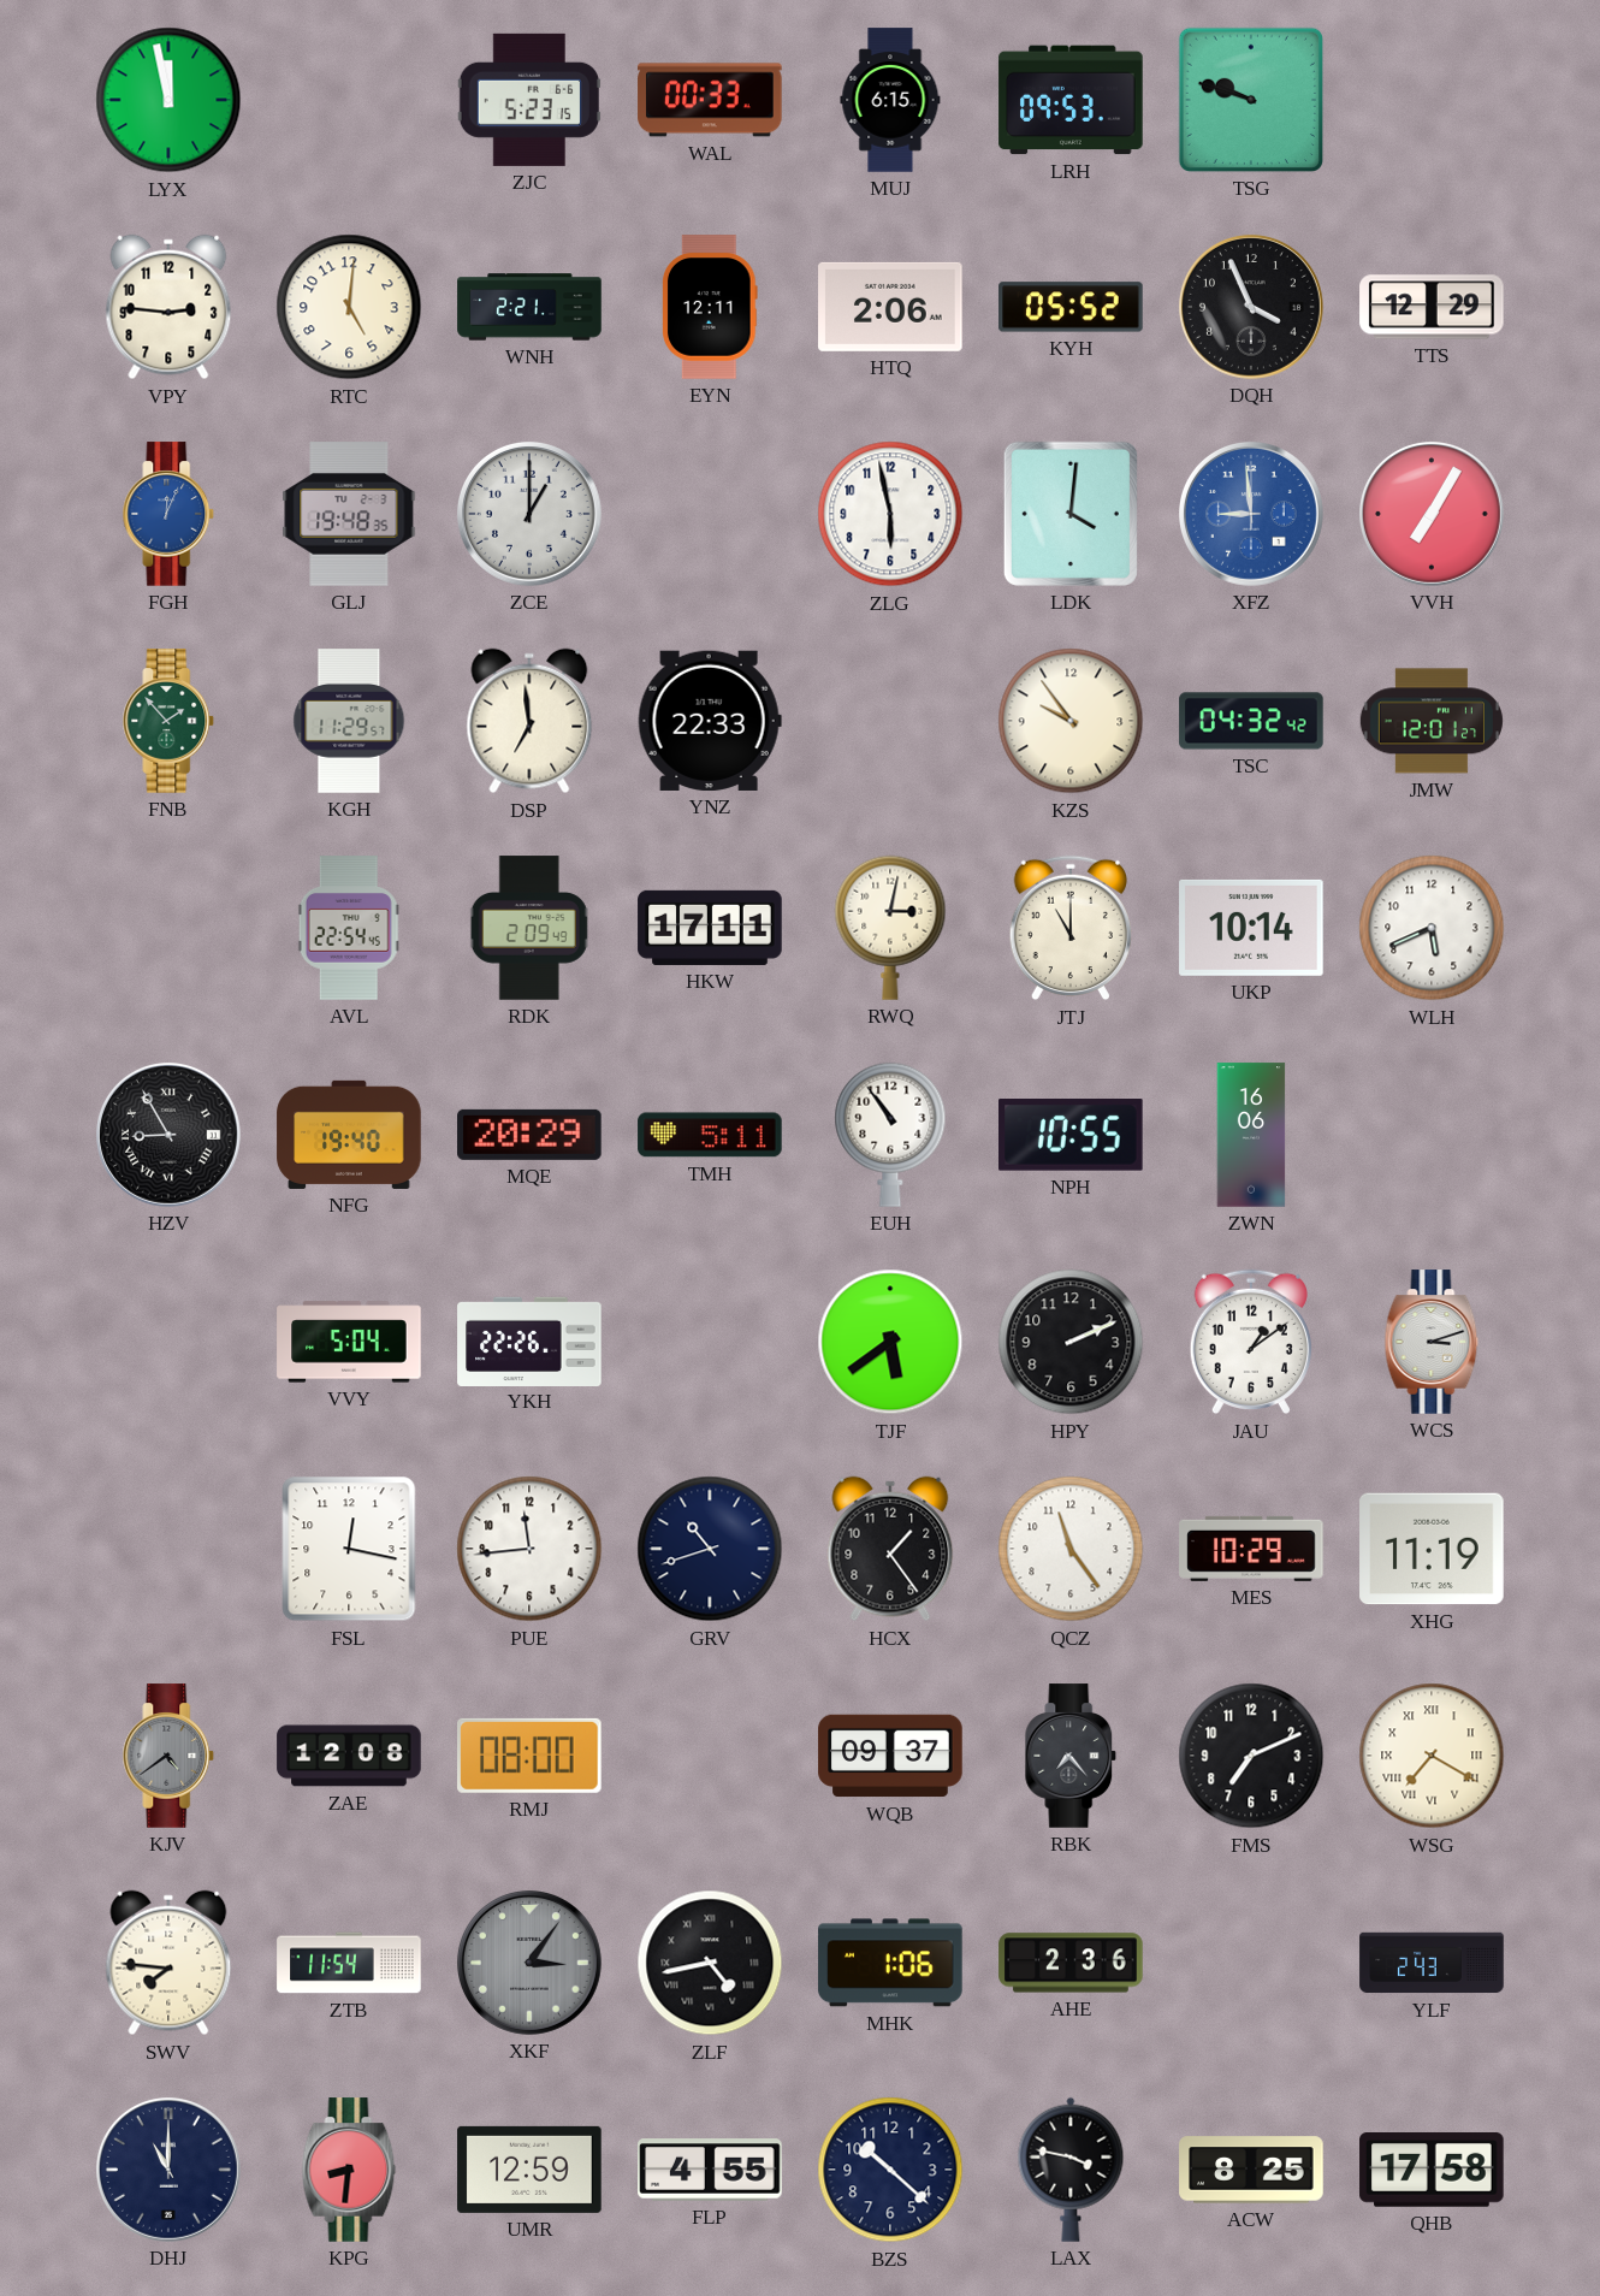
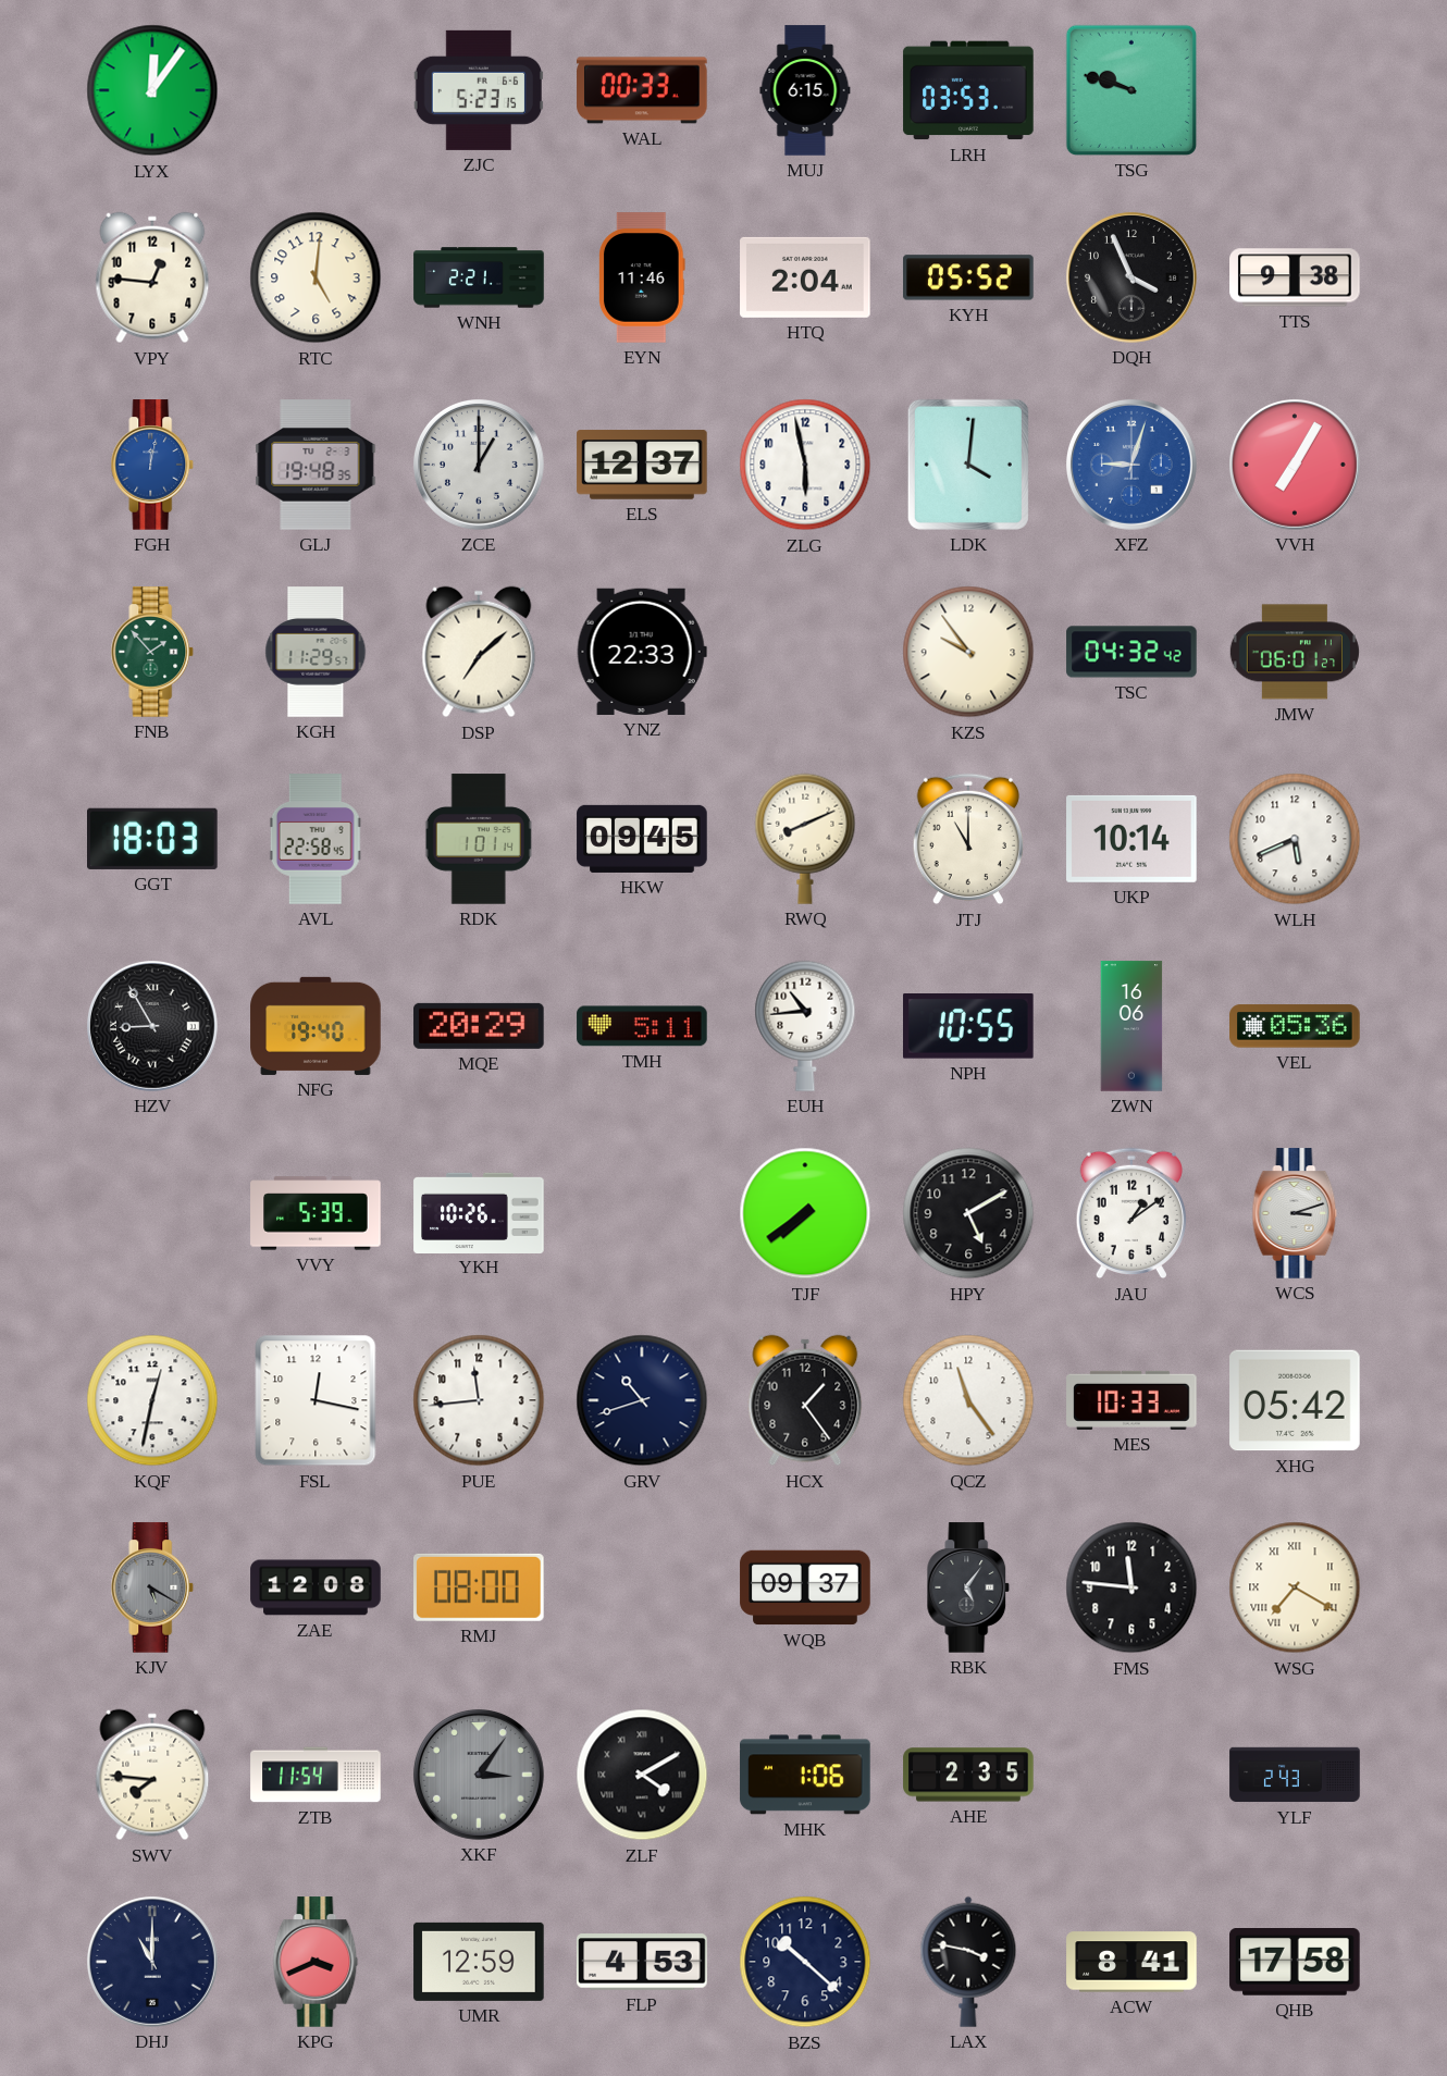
LYX: 11:58 -> 12:06 (152, 90)
LRH: 09:53 -> 03:53 (968, 90)
VPY: 2:46 -> 12:46 (152, 277)
EYN: 12:11 -> 11:46 (643, 277)
HTQ: 2:06 -> 2:04 (805, 277)
TTS: 12:29 -> 9:38 (1295, 277)
FGH: 12:04 -> 12:02 (152, 465)
ELS: none -> 12:37 (642, 465)
XFZ: 8:59 -> 9:03 (1131, 465)
DSP: 6:59 -> 7:08 (479, 652)
JMW: 12:01 -> 06:01 (1295, 652)
GGT: none -> 18:03 (153, 839)
AVL: 22:54 -> 22:58 (316, 839)
RDK: 2:09 -> 1:01 (479, 839)
HKW: 17:11 -> 09:45 (642, 839)
RWQ: 3:02 -> 8:11 (805, 839)
EUH: 10:54 -> 10:44 (805, 1026)
VEL: none -> 05:36 (1295, 1026)
VVY: 5:04 -> 5:39 (316, 1213)
YKH: 22:26 -> 10:26 (479, 1212)
TJF: 5:39 -> 7:39 (805, 1213)
HPY: 2:11 -> 5:10 (968, 1213)
KQF: none -> 12:32 (152, 1400)
MES: 10:29 -> 10:33 (1131, 1400)
XHG: 11:19 -> 05:42 (1295, 1400)
KJV: 4:39 -> 5:20 (152, 1587)
RBK: 7:23 -> 5:06 (968, 1587)
FMS: 7:11 -> 11:46 (1131, 1587)
ZLF: 4:43 -> 4:10 (642, 1775)
AHE: 2:36 -> 2:35 (968, 1775)
KPG: 8:31 -> 3:41 (316, 1962)
FLP: 4:55 -> 4:53 (642, 1962)
ACW: 8:25 -> 8:41 (1131, 1962)
